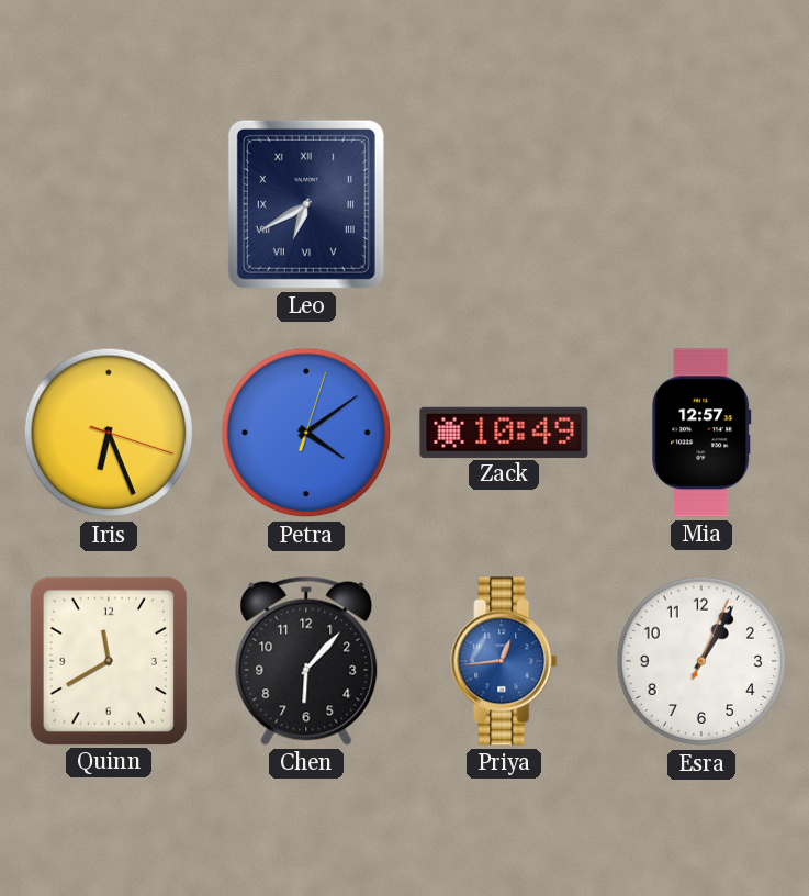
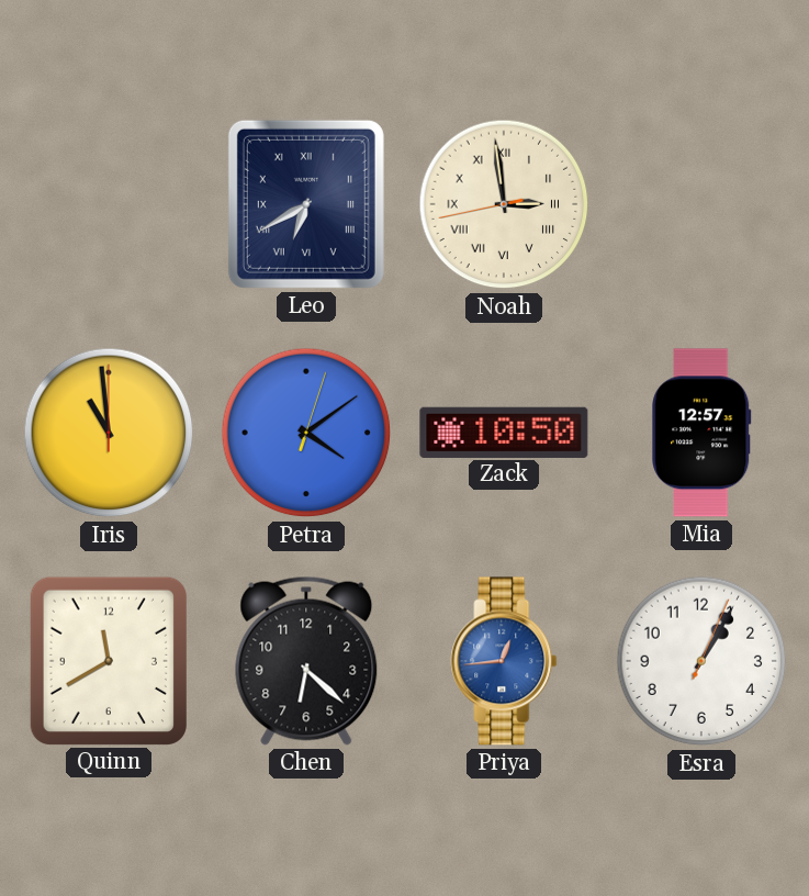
Noah: none -> 2:58 (504, 204)
Iris: 6:26 -> 10:59 (109, 433)
Zack: 10:49 -> 10:50 (504, 432)
Chen: 6:07 -> 6:22 (306, 661)
